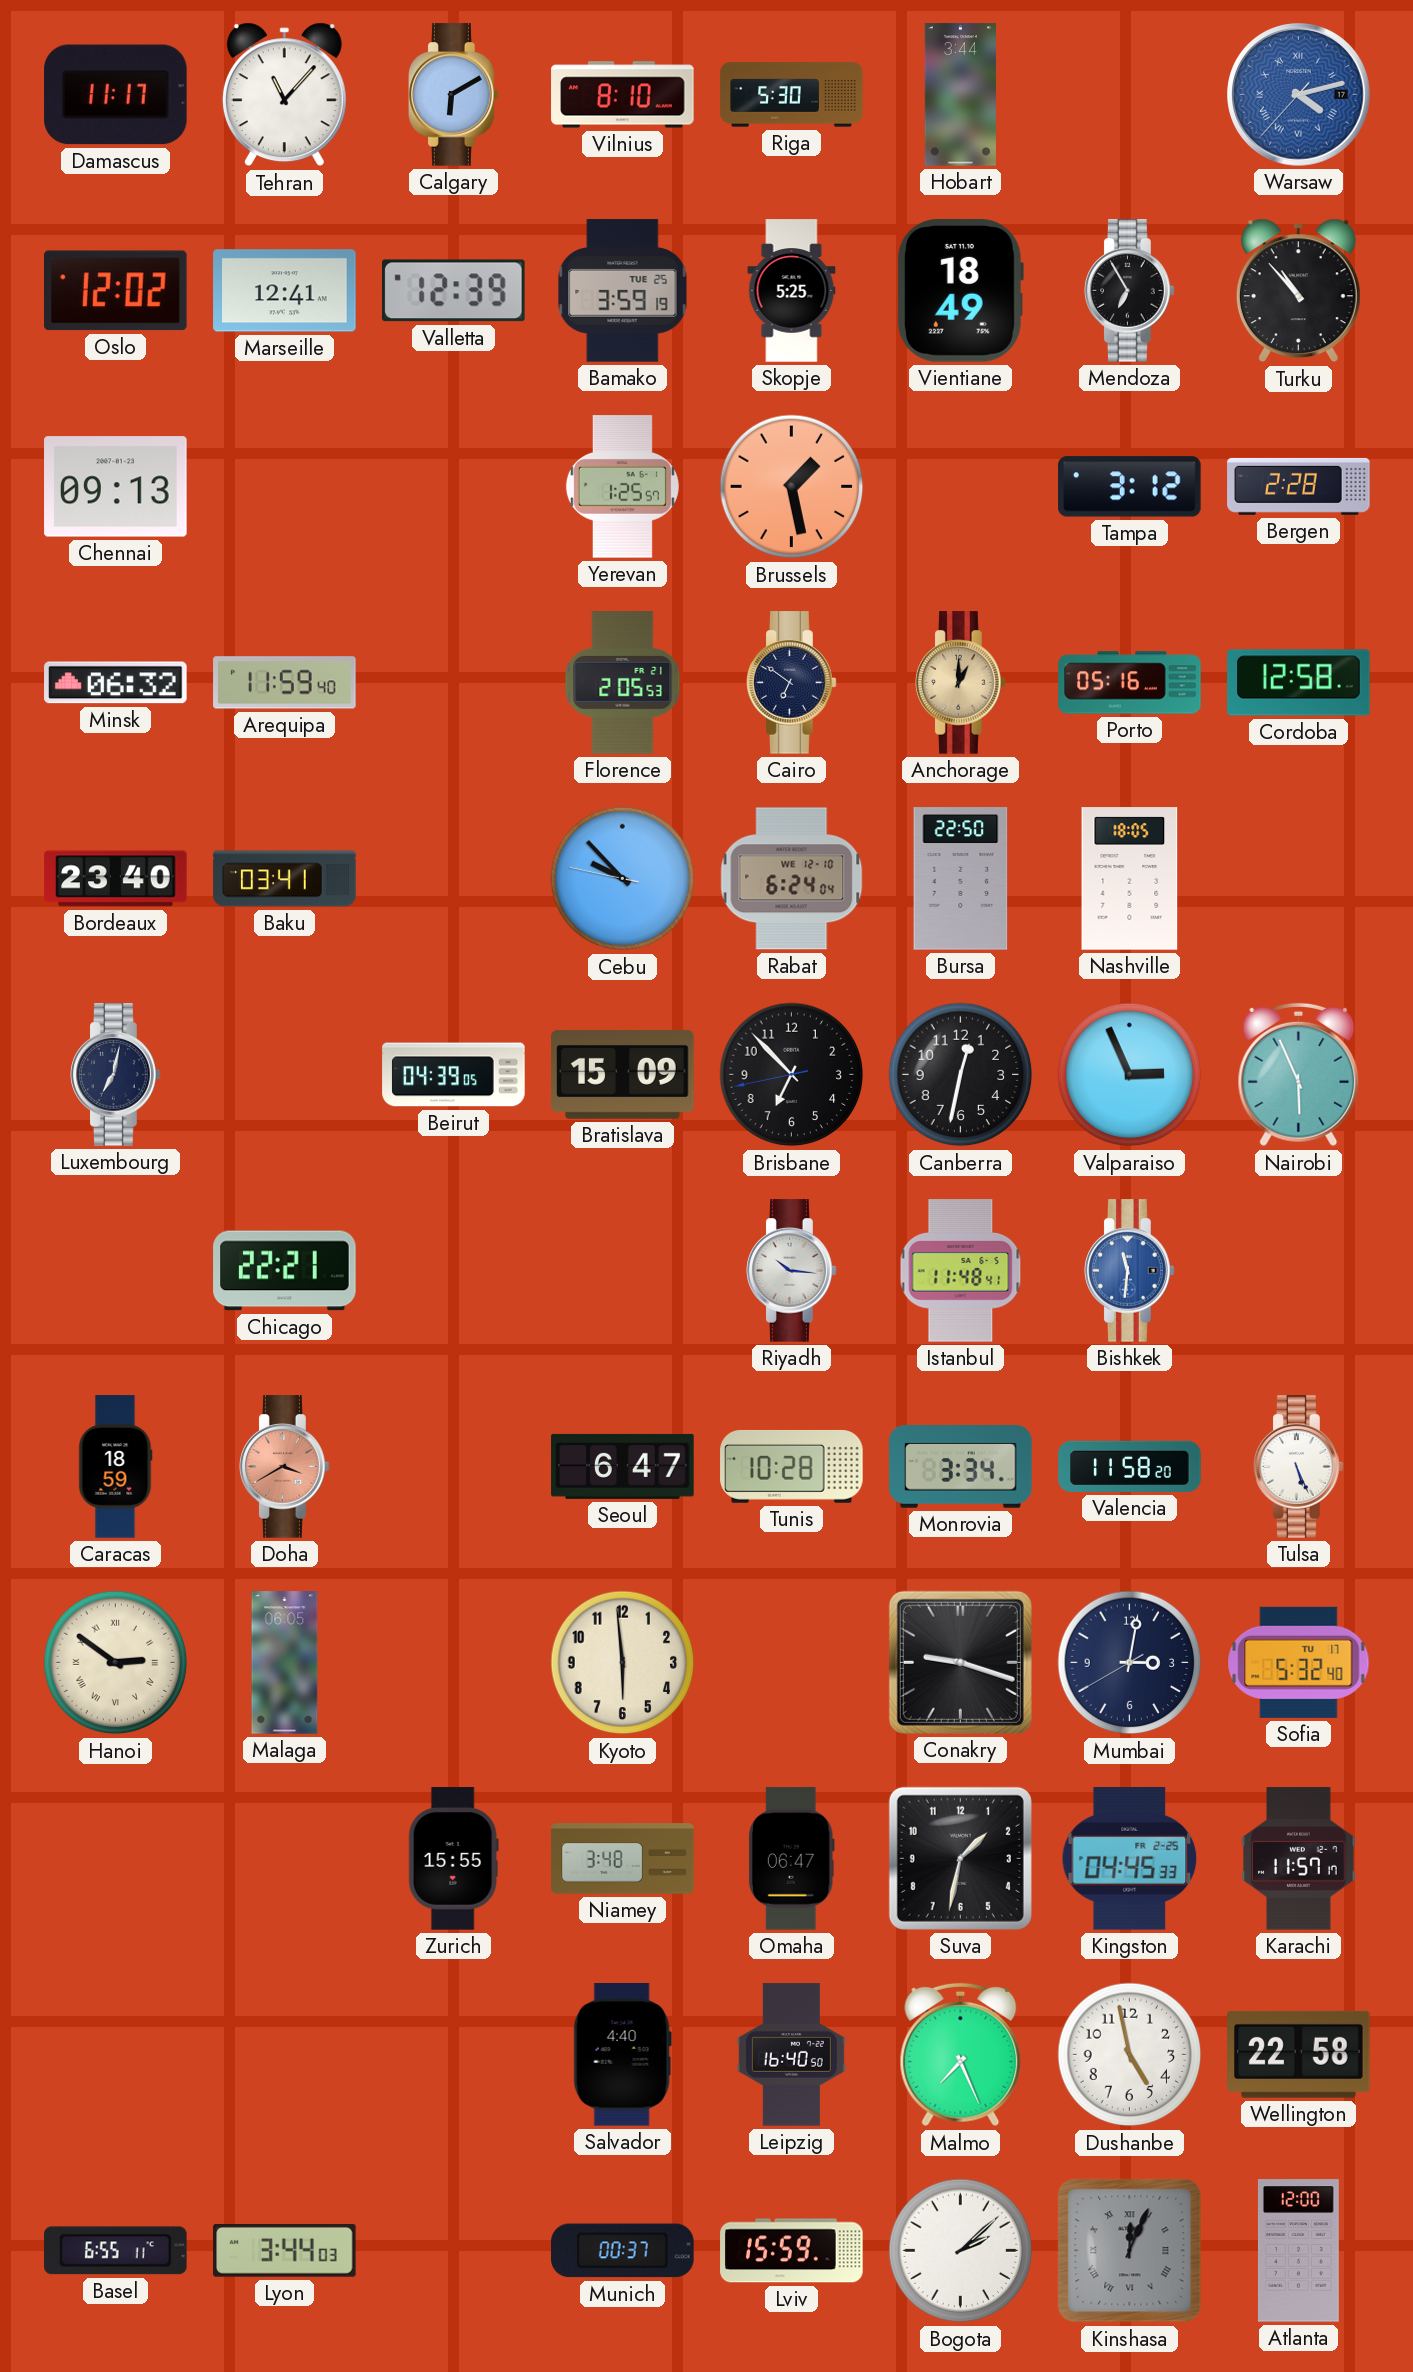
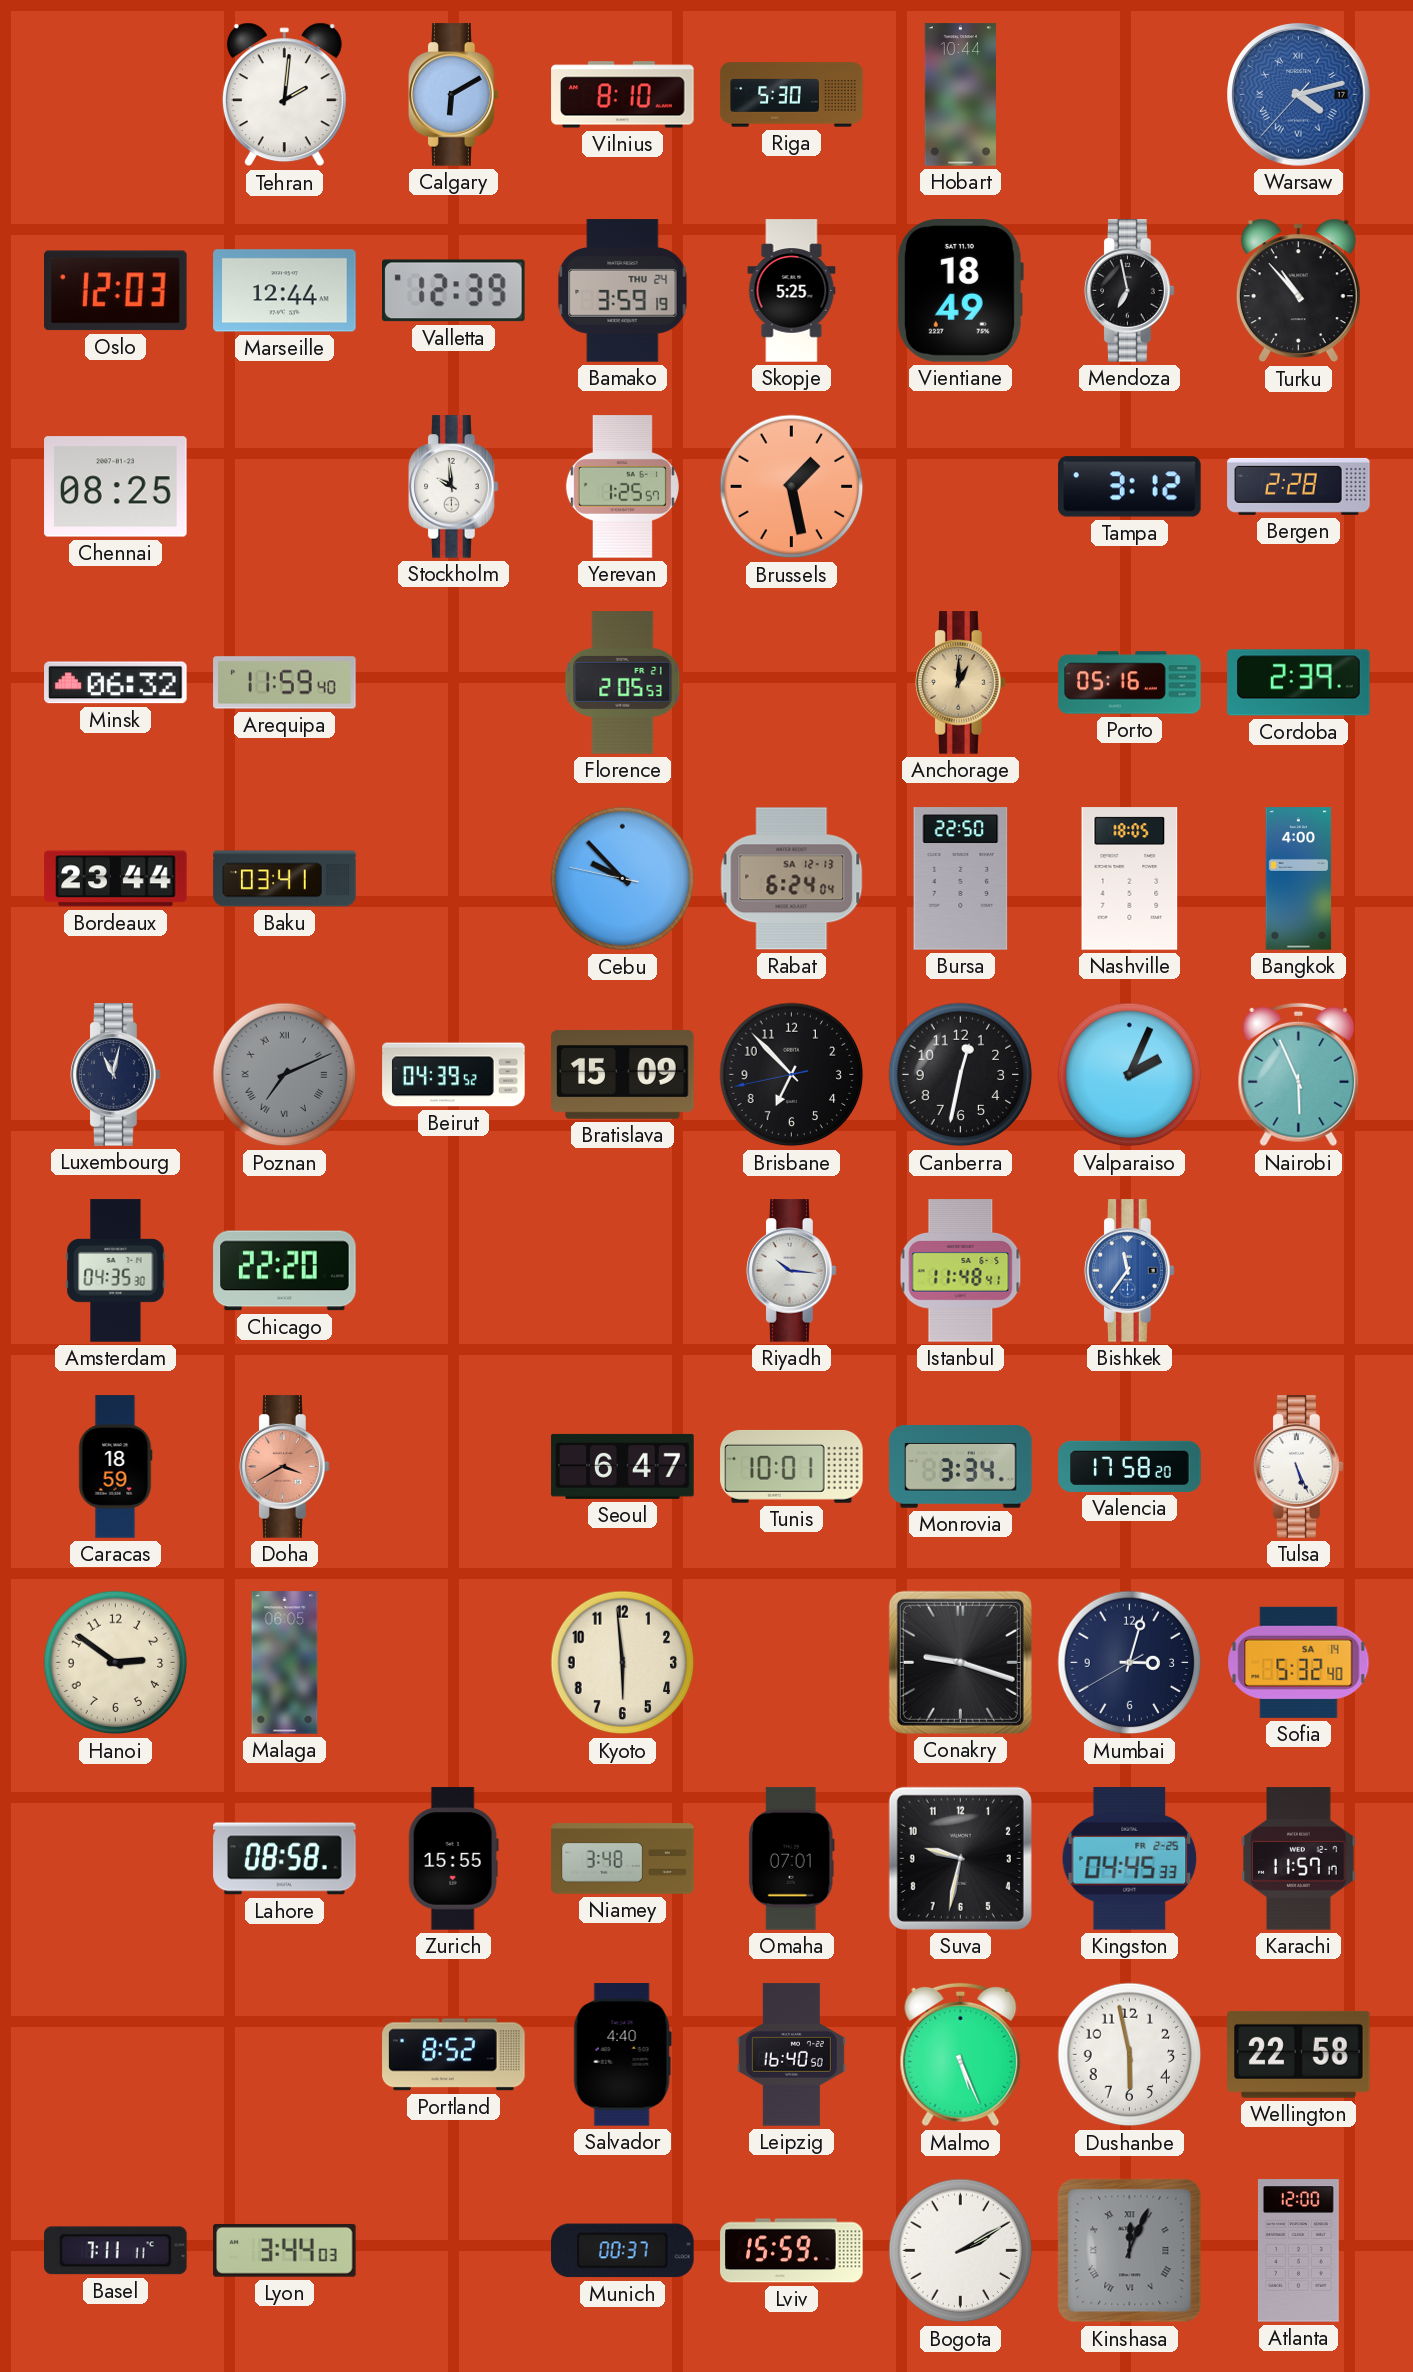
Damascus: 11:17 -> none (116, 95)
Tehran: 11:07 -> 2:01 (284, 95)
Hobart: 3:44 -> 10:44 (960, 95)
Oslo: 12:02 -> 12:03 (116, 291)
Marseille: 12:41 -> 12:44 (285, 291)
Bamako date: TUE 25 -> THU 24 (623, 291)
Mendoza: 6:55 -> 6:58 (1130, 291)
Chennai: 09:13 -> 08:25 (116, 487)
Stockholm: none -> 9:59 (454, 487)
Cairo: 6:51 -> none (792, 683)
Cordoba: 12:58 -> 2:39 (1299, 683)
Bordeaux: 23:40 -> 23:44 (116, 879)
Rabat date: WE 12-10 -> SA 12-13 (792, 879)
Bangkok: none -> 4:00 (1299, 879)
Luxembourg: 7:02 -> 11:02 (116, 1075)
Poznan: none -> 7:11 (285, 1075)
Beirut: 04:39:05 -> 04:39:52 (454, 1075)
Valparaiso: 2:56 -> 2:04 (1130, 1075)
Amsterdam: none -> 04:35 (116, 1271)
Chicago: 22:21 -> 22:20 (285, 1271)
Bishkek: 11:31 -> 11:36 (1130, 1271)
Tunis: 10:28 -> 10:01 (792, 1466)
Valencia: 11:58 -> 17:58 (1130, 1466)
Hanoi numerals: Roman -> Arabic (116, 1663)
Mumbai: 3:01 -> 3:02 (1130, 1663)
Sofia date: TU 17 -> SA 14 (1299, 1662)
Lahore: none -> 08:58 (285, 1859)
Omaha: 06:47 -> 07:01 (791, 1859)
Suva: 1:32 -> 9:32 (960, 1858)
Portland: none -> 8:52 (454, 2055)
Malmo: 7:26 -> 5:26 (961, 2055)
Dushanbe: 4:58 -> 5:58 (1130, 2055)
Basel: 6:55 -> 7:11 (116, 2251)
Bogota: 2:08 -> 2:10 (961, 2251)
